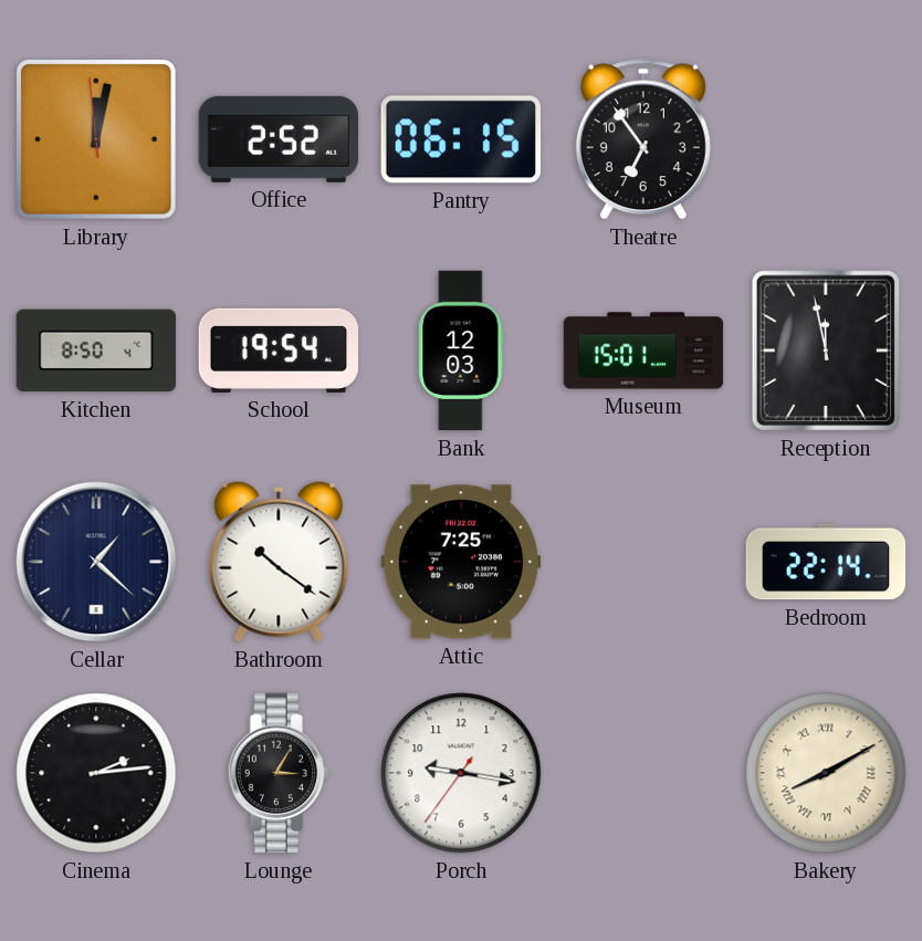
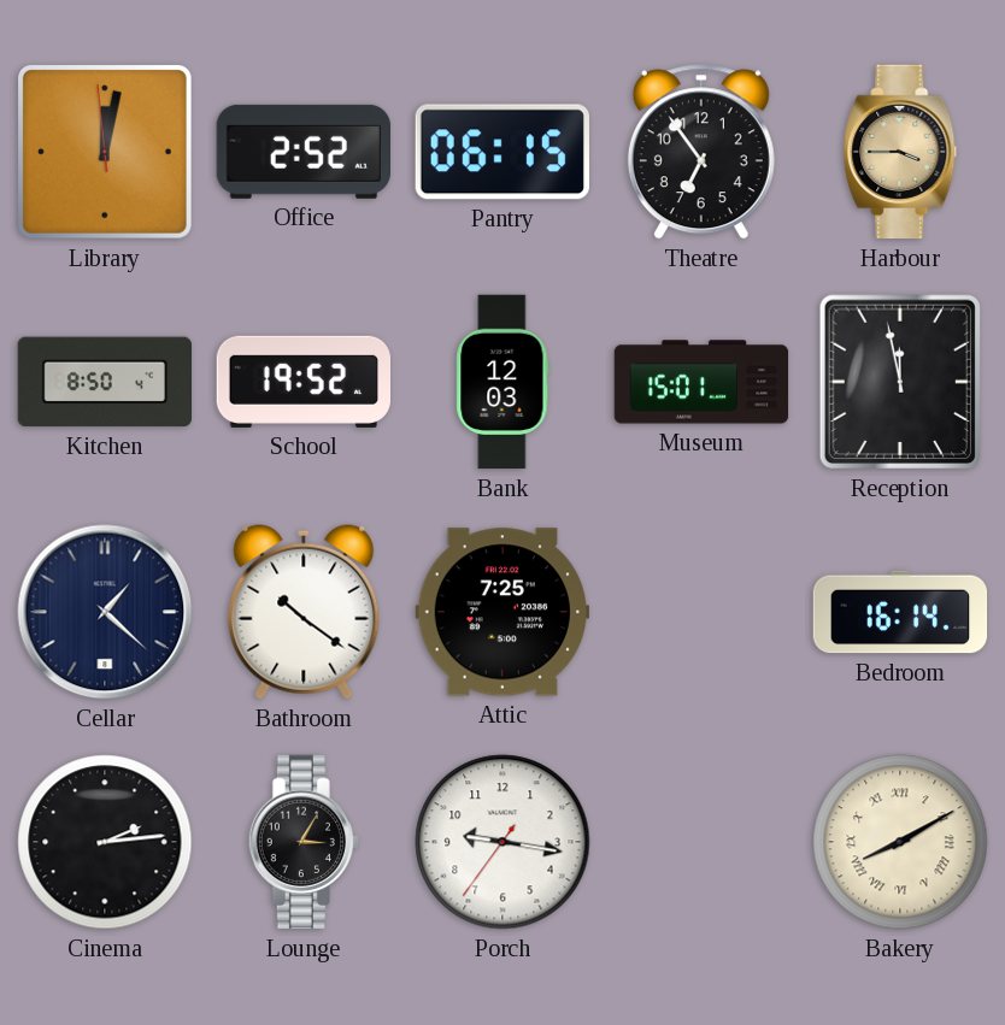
Harbour: none -> 3:45 (900, 152)
School: 19:54 -> 19:52 (302, 382)
Bedroom: 22:14 -> 16:14 (900, 612)
